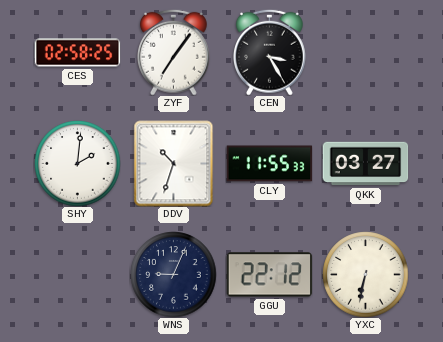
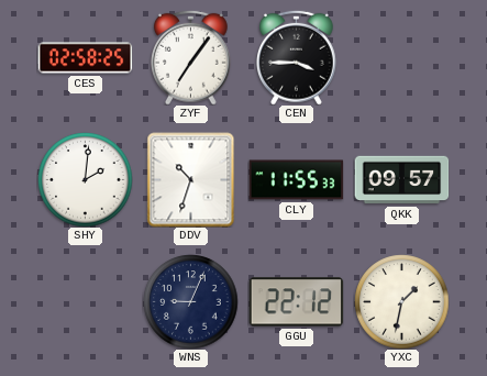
CEN: 3:25 -> 3:45 (297, 57)
QKK: 03:27 -> 09:57 (401, 180)
YXC: 6:32 -> 1:32 (401, 301)
